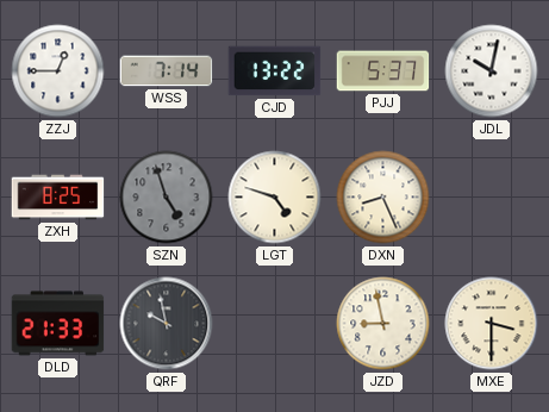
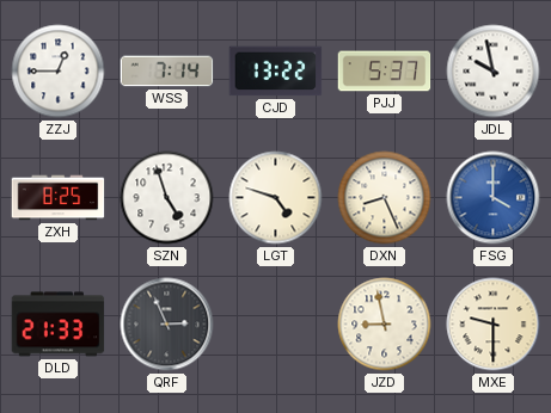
JDL: 10:02 -> 9:58 (494, 72)
SZN dial: grey -> white (167, 198)
FSG: none -> 4:00 (494, 198)
QRF: 9:58 -> 2:56 (167, 325)
MXE: 3:30 -> 9:30 (494, 325)
